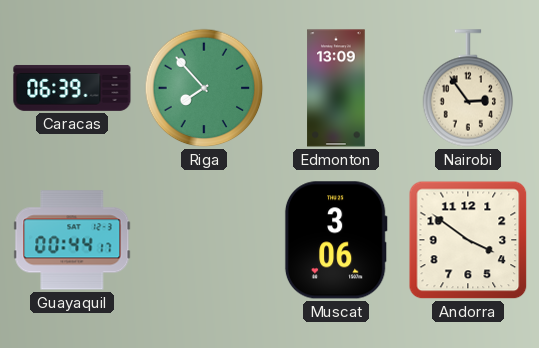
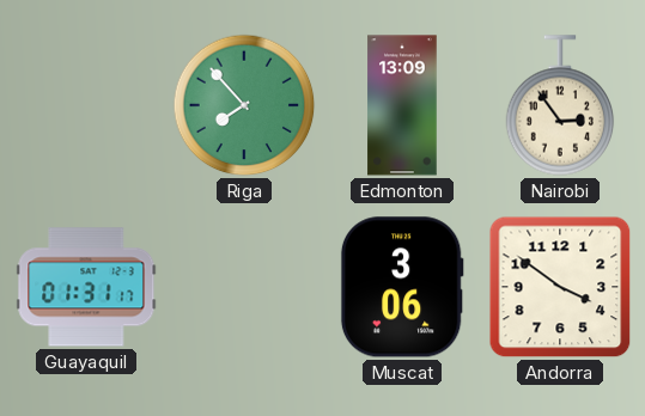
Caracas: 06:39 -> none (72, 88)
Guayaquil: 00:44 -> 01:31 (86, 287)
